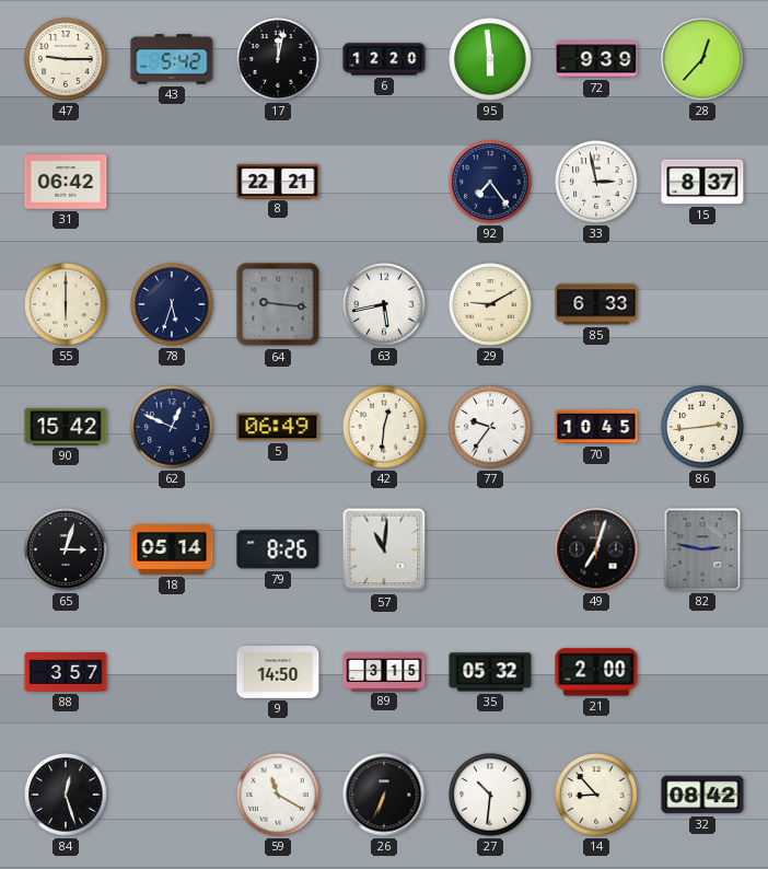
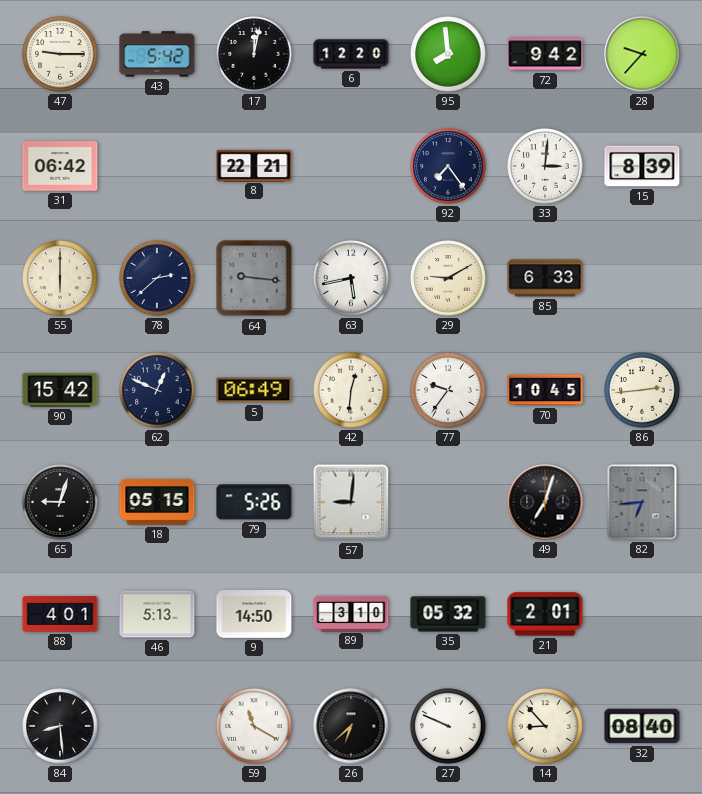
95: 5:59 -> 7:59 (448, 54)
72: 9:39 -> 9:42 (545, 54)
28: 12:37 -> 9:37 (642, 54)
33: 2:58 -> 3:01 (545, 166)
15: 8:37 -> 8:39 (642, 166)
78: 5:33 -> 2:38 (157, 278)
65: 3:03 -> 9:03 (60, 502)
18: 05:14 -> 05:15 (157, 502)
79: 8:26 -> 5:26 (254, 502)
57: 11:01 -> 9:01 (351, 502)
82: 2:47 -> 6:44 (642, 502)
88: 3:57 -> 4:01 (60, 614)
46: none -> 5:13 (157, 614)
89: 3:15 -> 3:10 (351, 613)
21: 2:00 -> 2:01 (545, 614)
84: 12:27 -> 8:29 (60, 726)
26: 6:34 -> 6:38 (351, 726)
27: 10:31 -> 9:49 (448, 726)
32: 08:42 -> 08:40 (642, 726)
